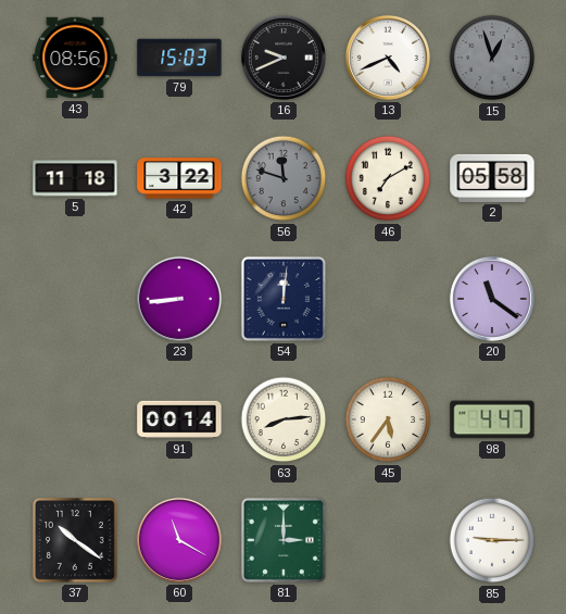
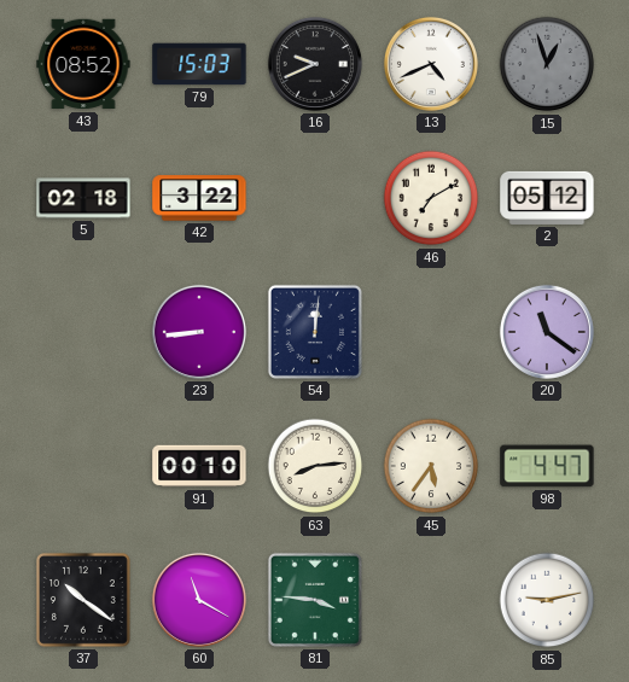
43: 08:56 -> 08:52 (83, 64)
5: 11:18 -> 02:18 (83, 198)
56: 11:48 -> none (284, 178)
2: 05:58 -> 05:12 (547, 198)
91: 00:14 -> 00:10 (199, 466)
81: 3:00 -> 3:46 (315, 600)
85: 9:15 -> 9:13 (547, 600)
